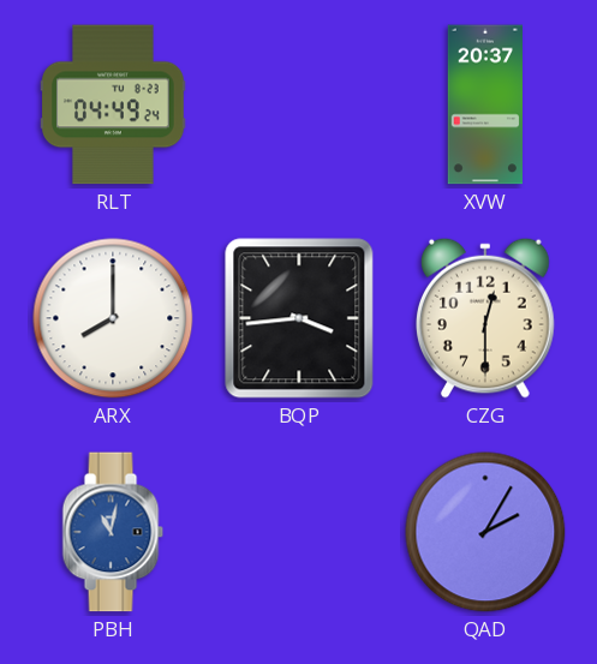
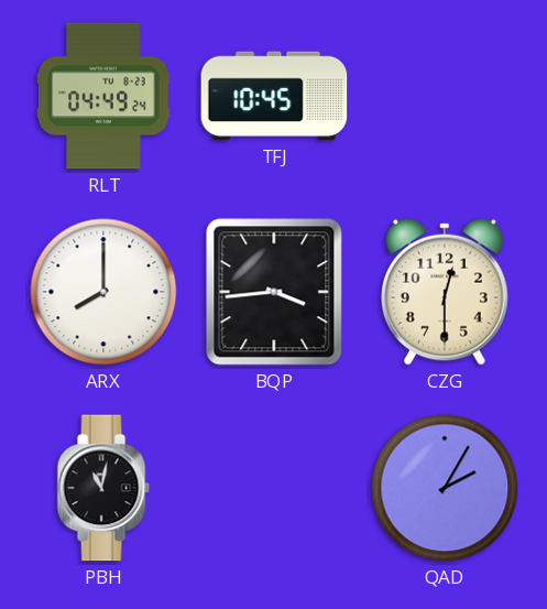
TFJ: none -> 10:45 (274, 96)
XVW: 20:37 -> none (484, 104)
PBH dial: blue -> black (103, 488)
